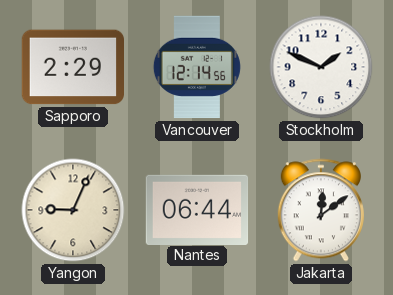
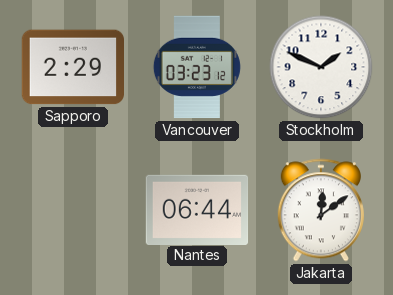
Vancouver: 12:14 -> 03:23 (197, 67)
Yangon: 9:04 -> none (73, 210)
